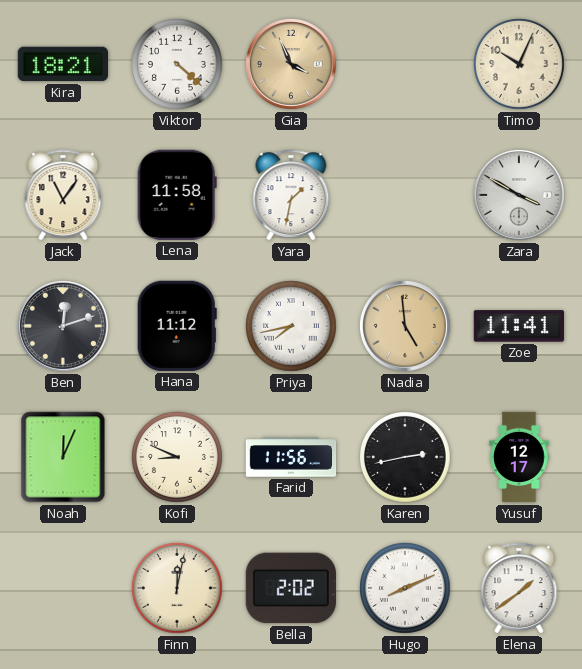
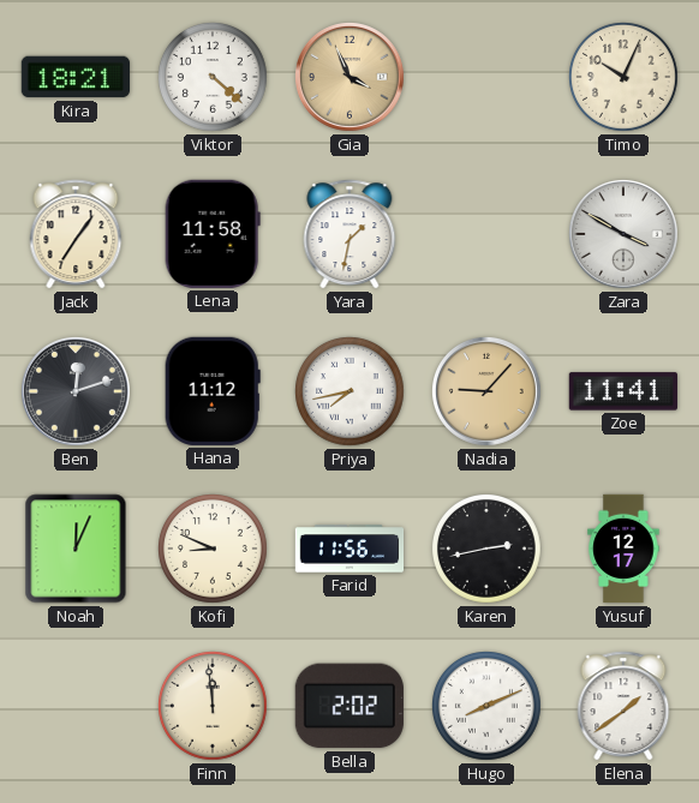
Jack: 11:06 -> 7:06 (76, 234)
Nadia: 4:59 -> 9:07 (486, 391)
Finn: 12:02 -> 11:59 (214, 707)
